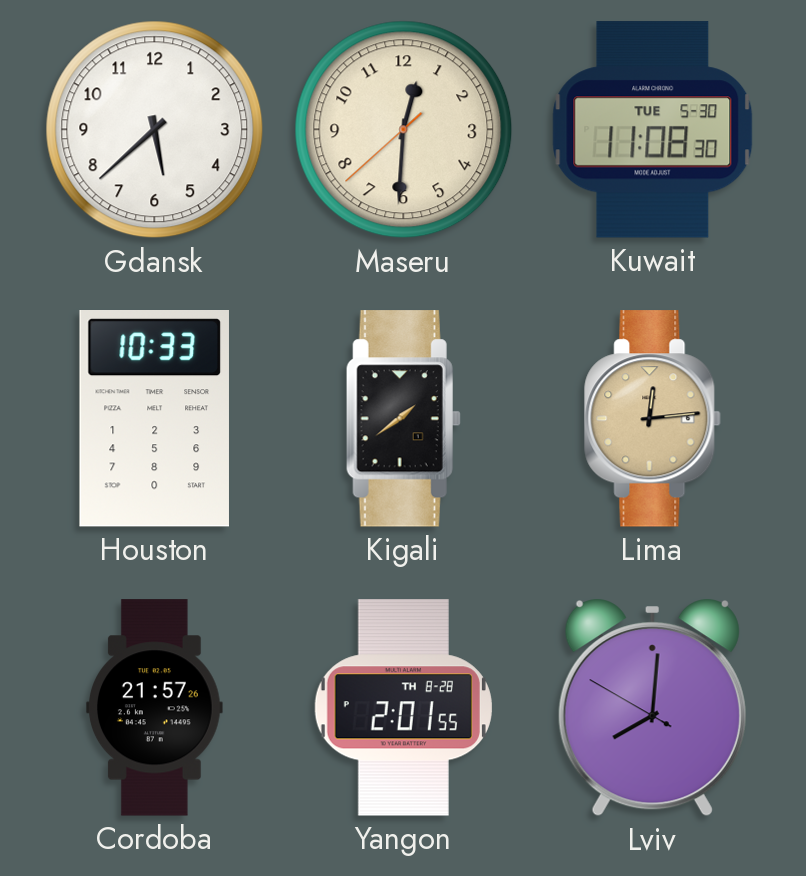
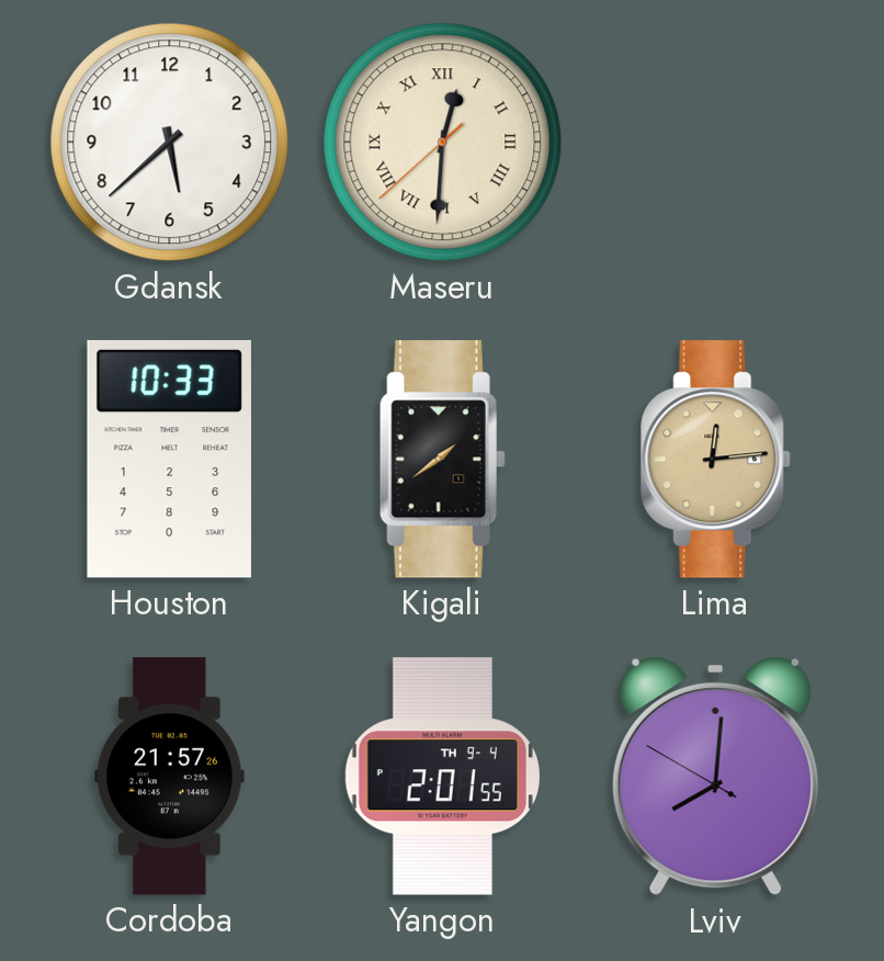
Maseru numerals: Arabic -> Roman (443, 143)
Kuwait: 11:08 -> none (653, 130)
Yangon date: TH 8-28 -> TH 9-4 (442, 777)
